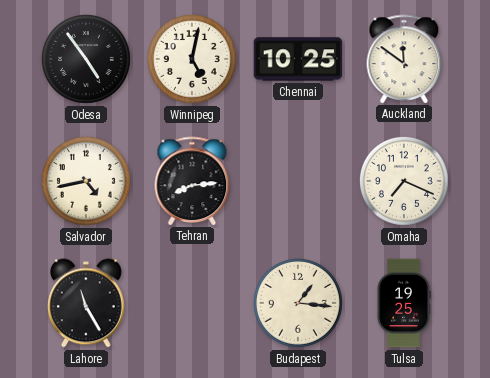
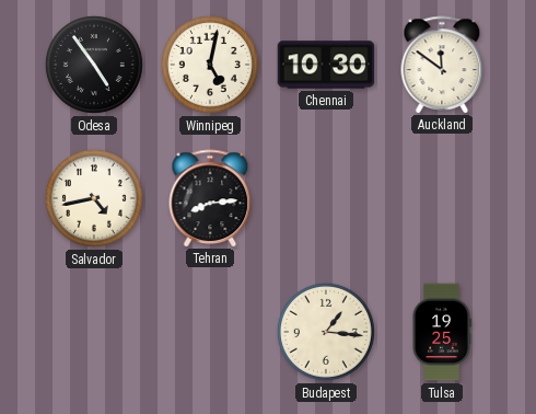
Chennai: 10:25 -> 10:30 (326, 65)
Omaha: 7:19 -> none (404, 181)
Lahore: 11:25 -> none (87, 303)
